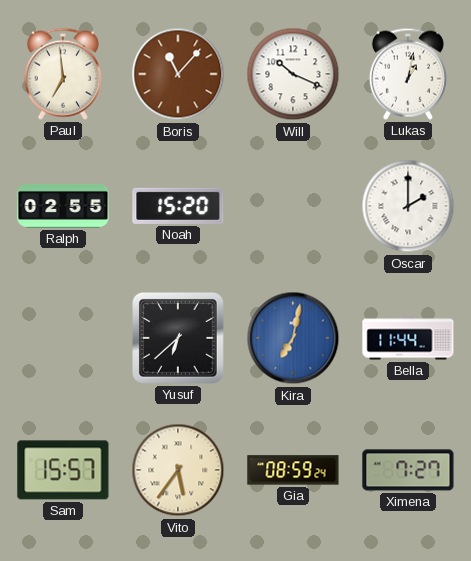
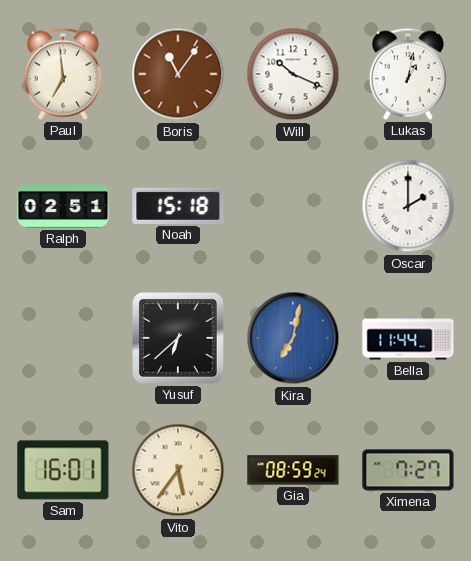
Boris: 11:07 -> 11:06 (178, 74)
Ralph: 02:55 -> 02:51 (63, 206)
Noah: 15:20 -> 15:18 (178, 206)
Sam: 15:57 -> 16:01 (63, 470)
